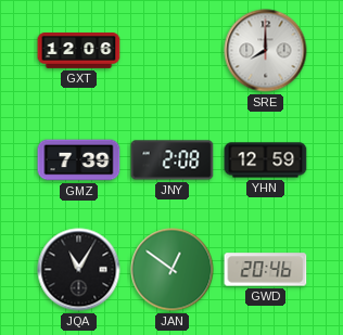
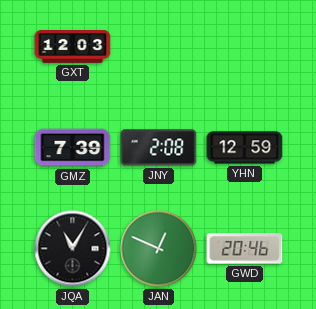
GXT: 12:06 -> 12:03 (73, 47)
SRE: 8:00 -> none (266, 51)
JAN: 12:51 -> 12:49 (159, 249)
